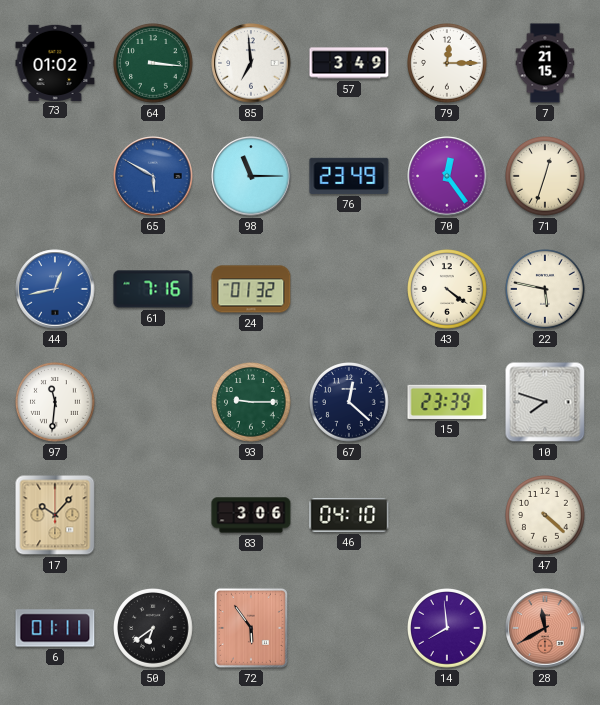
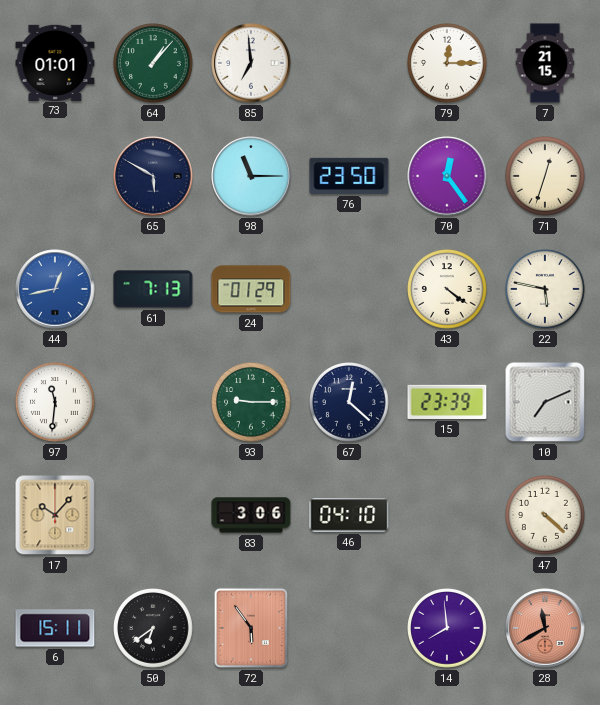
73: 01:02 -> 01:01 (55, 62)
64: 3:16 -> 1:07 (154, 64)
57: 3:49 -> none (349, 63)
65 dial: blue -> navy (153, 176)
76: 23:49 -> 23:50 (349, 176)
61: 7:16 -> 7:13 (153, 289)
24: 01:32 -> 01:29 (251, 289)
10: 7:48 -> 7:11 (545, 402)
6: 01:11 -> 15:11 (55, 628)
